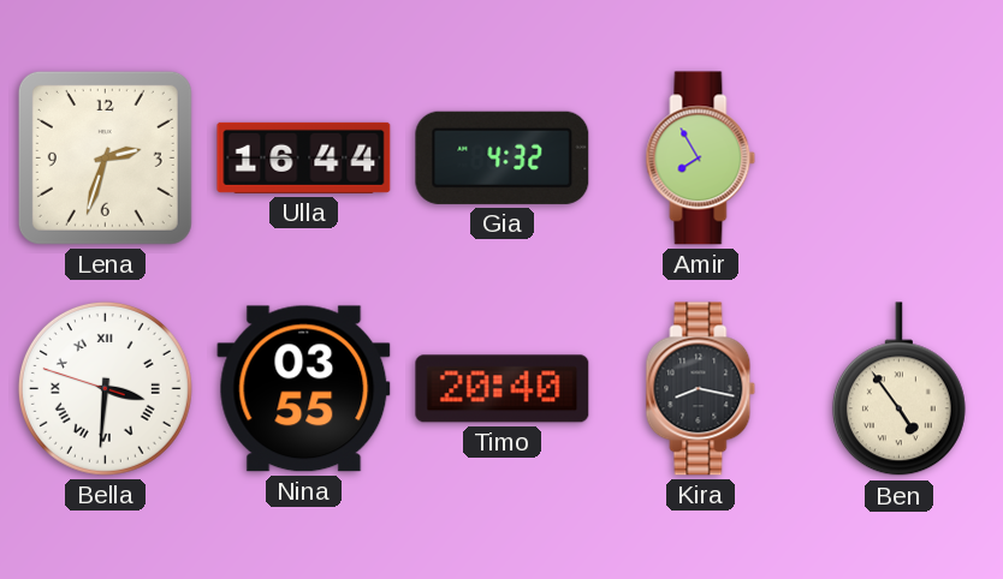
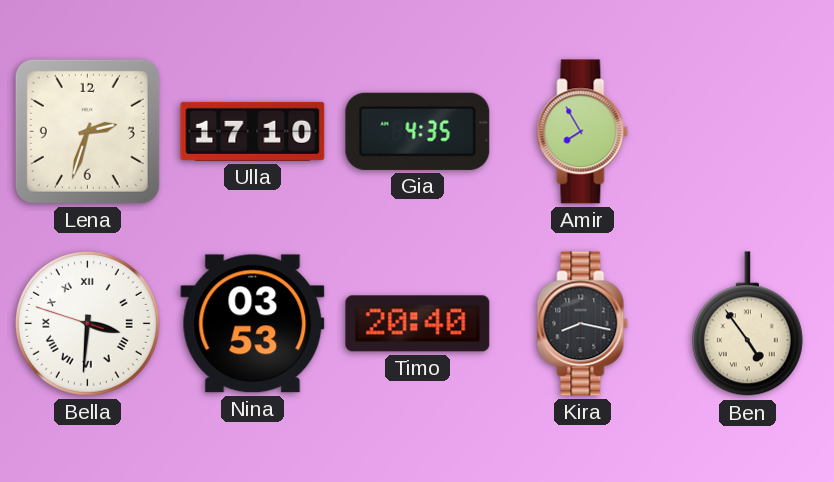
Ulla: 16:44 -> 17:10 (253, 131)
Gia: 4:32 -> 4:35 (418, 131)
Nina: 03:55 -> 03:53 (253, 324)
